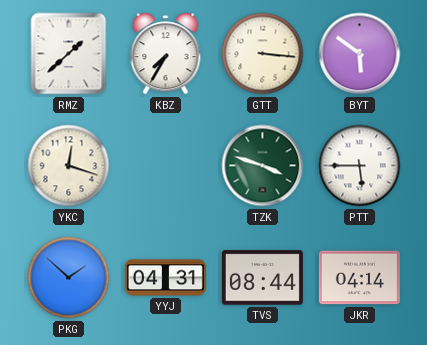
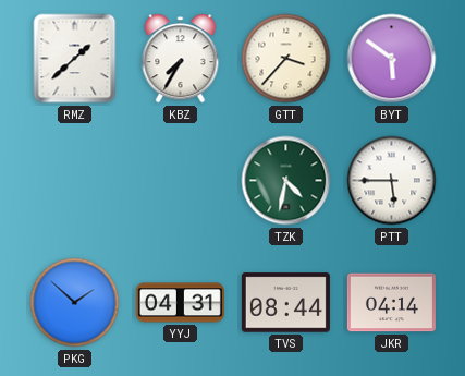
GTT: 3:16 -> 3:37 (286, 59)
YKC: 12:18 -> none (69, 166)
TZK: 3:48 -> 4:32 (286, 181)
